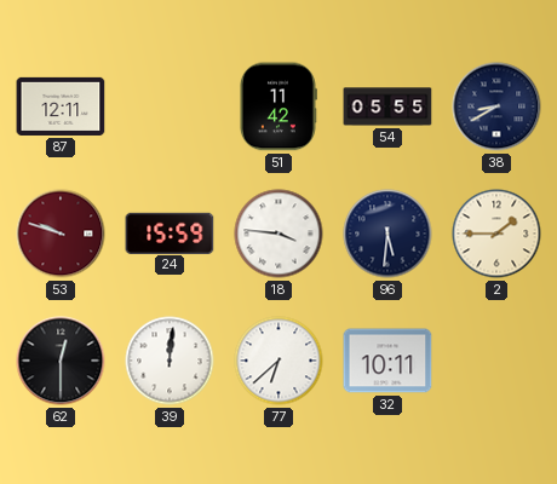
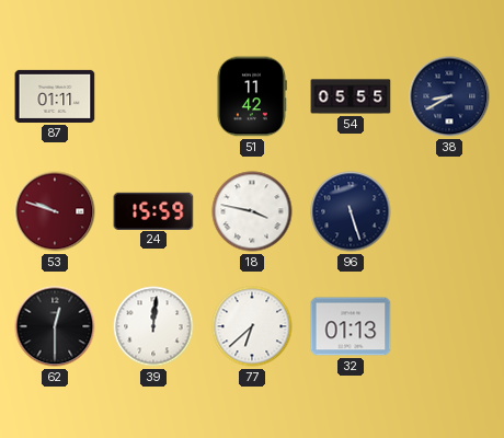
87: 12:11 -> 01:11 (55, 96)
18: 3:46 -> 3:47 (252, 211)
96: 5:31 -> 5:27 (351, 211)
2: 1:45 -> none (496, 234)
32: 10:11 -> 01:13 (351, 326)
